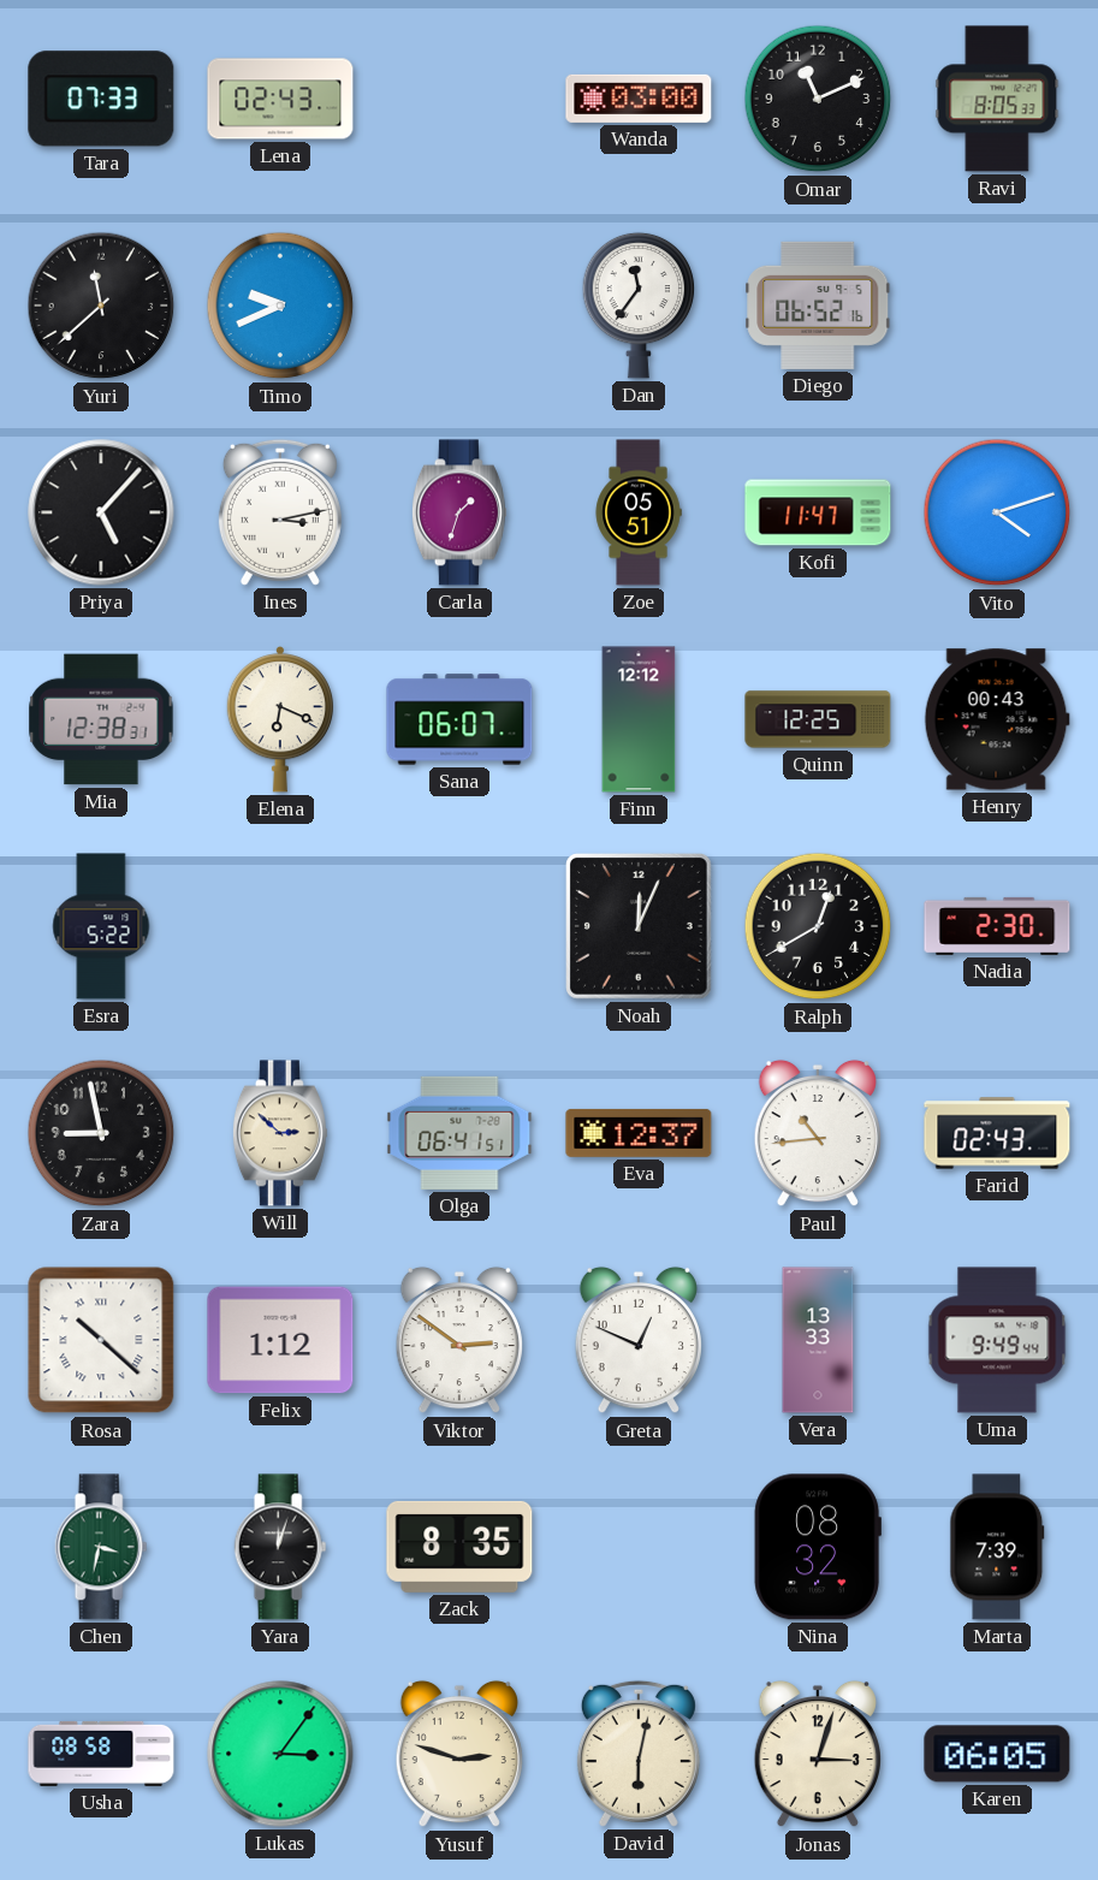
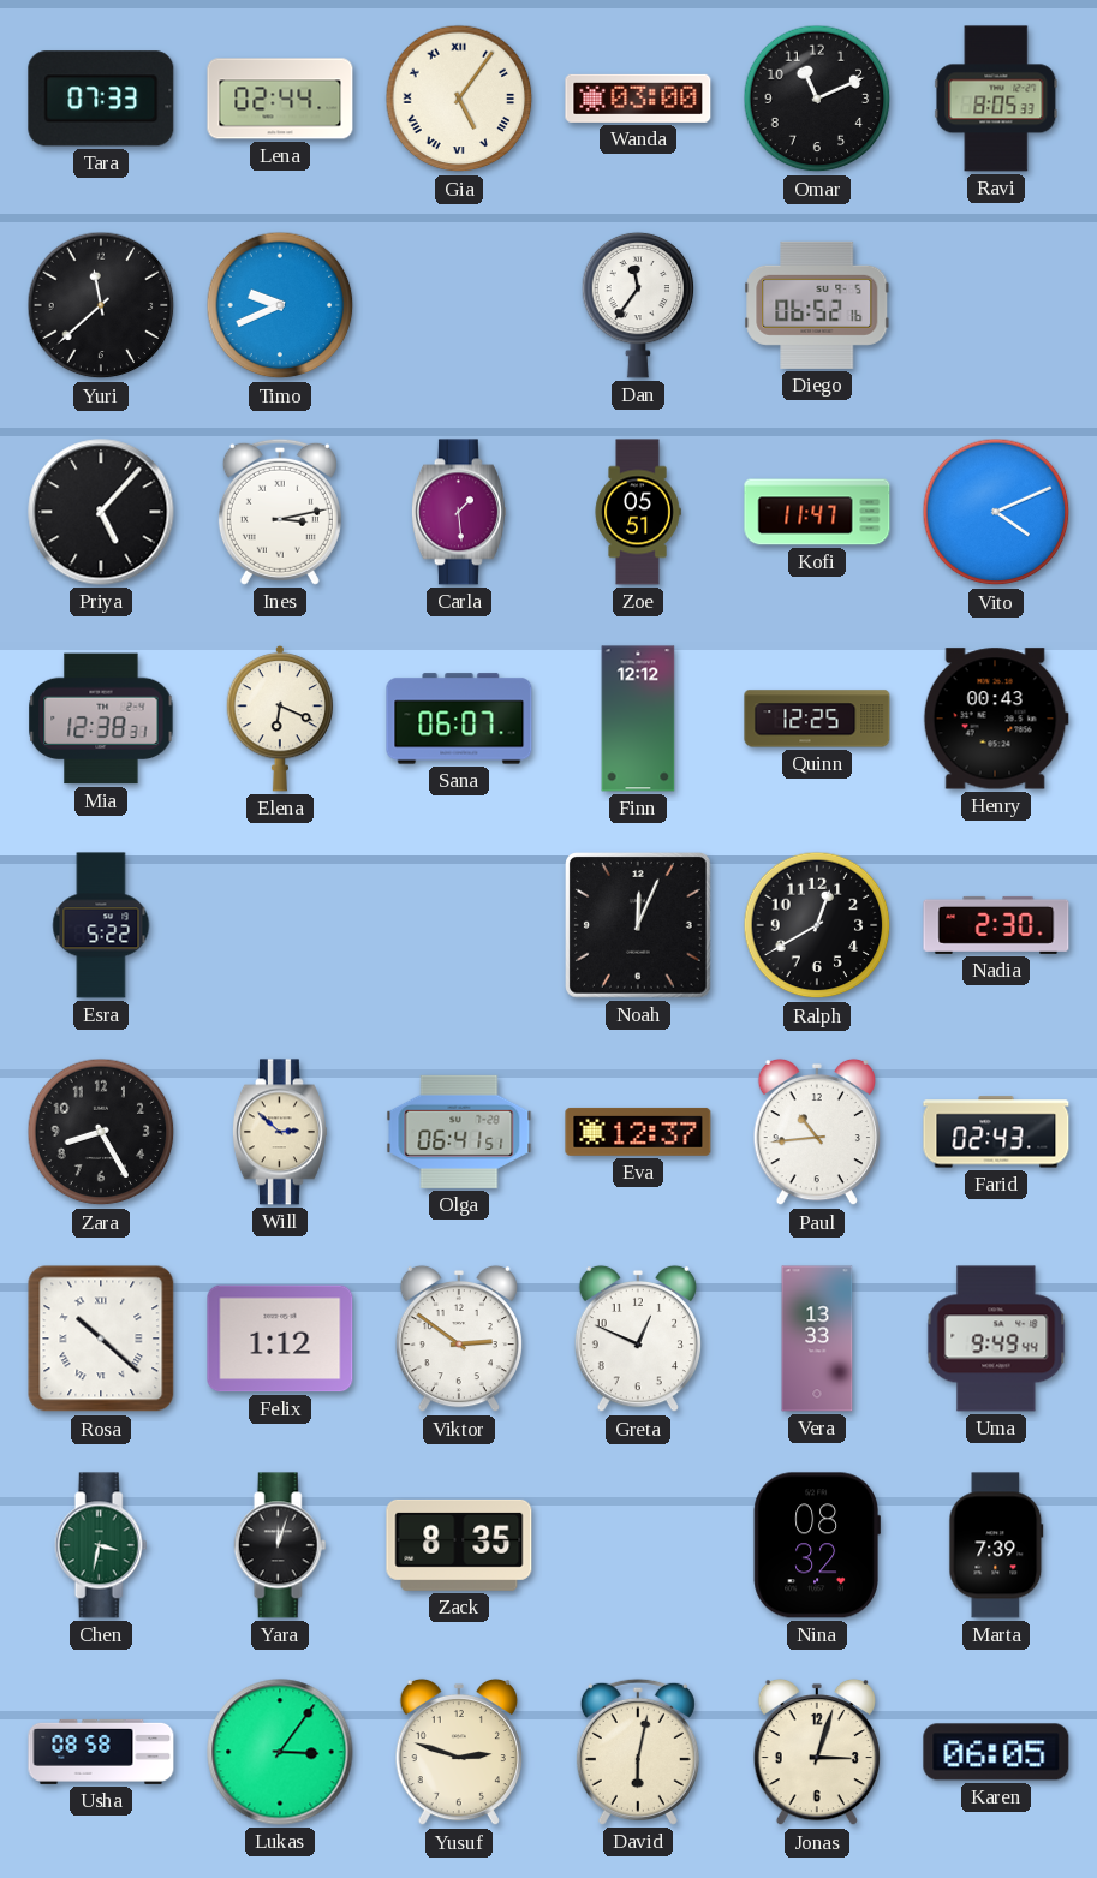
Lena: 02:43 -> 02:44 (280, 99)
Gia: none -> 5:06 (459, 99)
Carla: 1:33 -> 1:29 (459, 512)
Vito: 4:12 -> 4:11 (996, 512)
Zara: 8:58 -> 8:25 (101, 1132)
